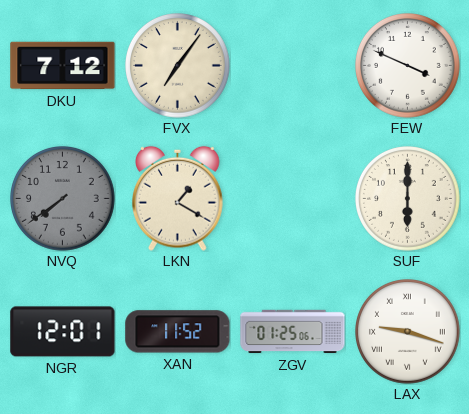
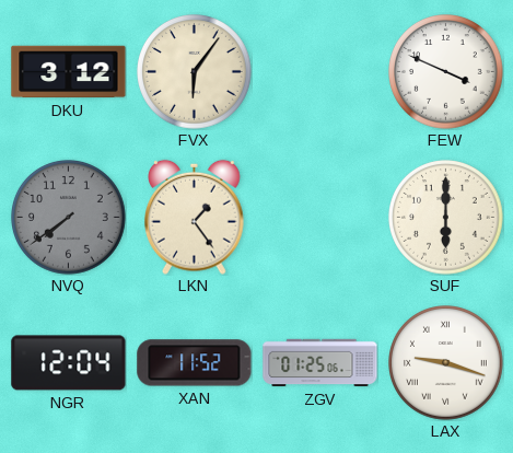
DKU: 7:12 -> 3:12 (69, 72)
FVX: 7:06 -> 6:06 (195, 72)
LKN: 1:20 -> 1:24 (195, 217)
NGR: 12:01 -> 12:04 (69, 363)
